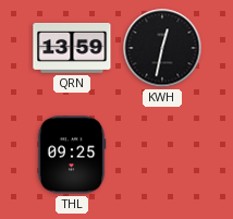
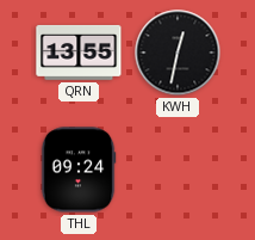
QRN: 13:59 -> 13:55 (79, 53)
THL: 09:25 -> 09:24 (79, 170)
